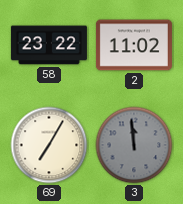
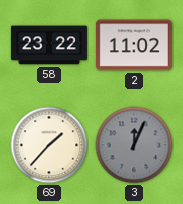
69: 7:05 -> 1:37 (49, 145)
3: 11:59 -> 12:04 (134, 145)
